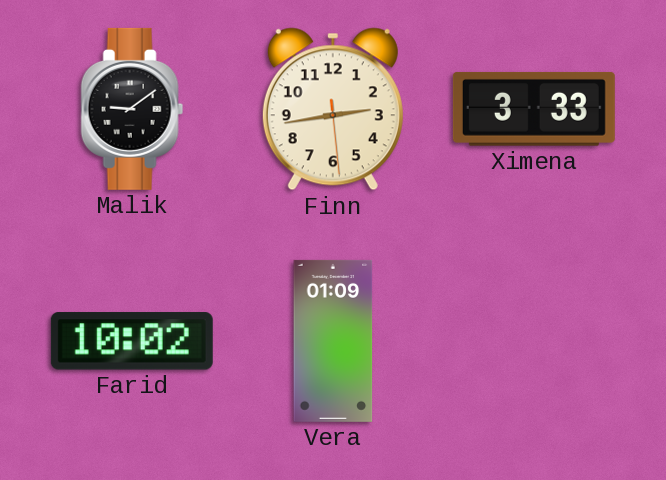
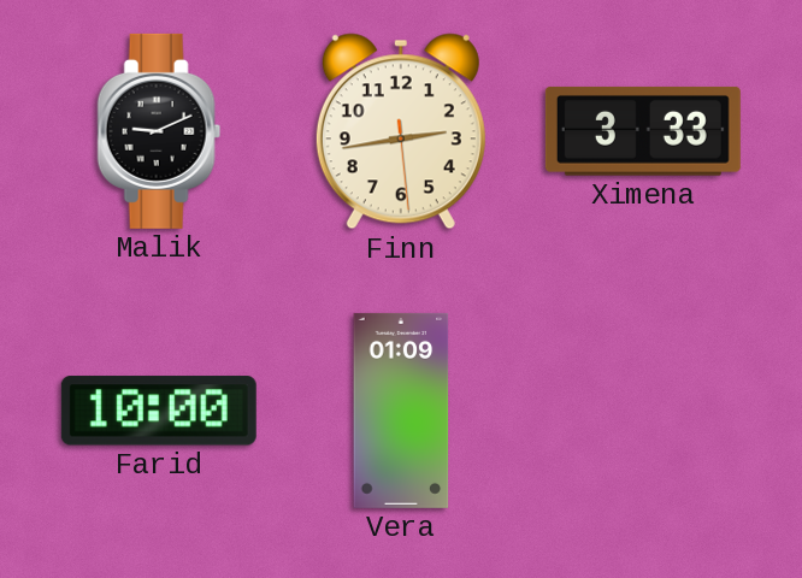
Malik: 9:09 -> 9:11 (159, 131)
Farid: 10:02 -> 10:00 (159, 411)
